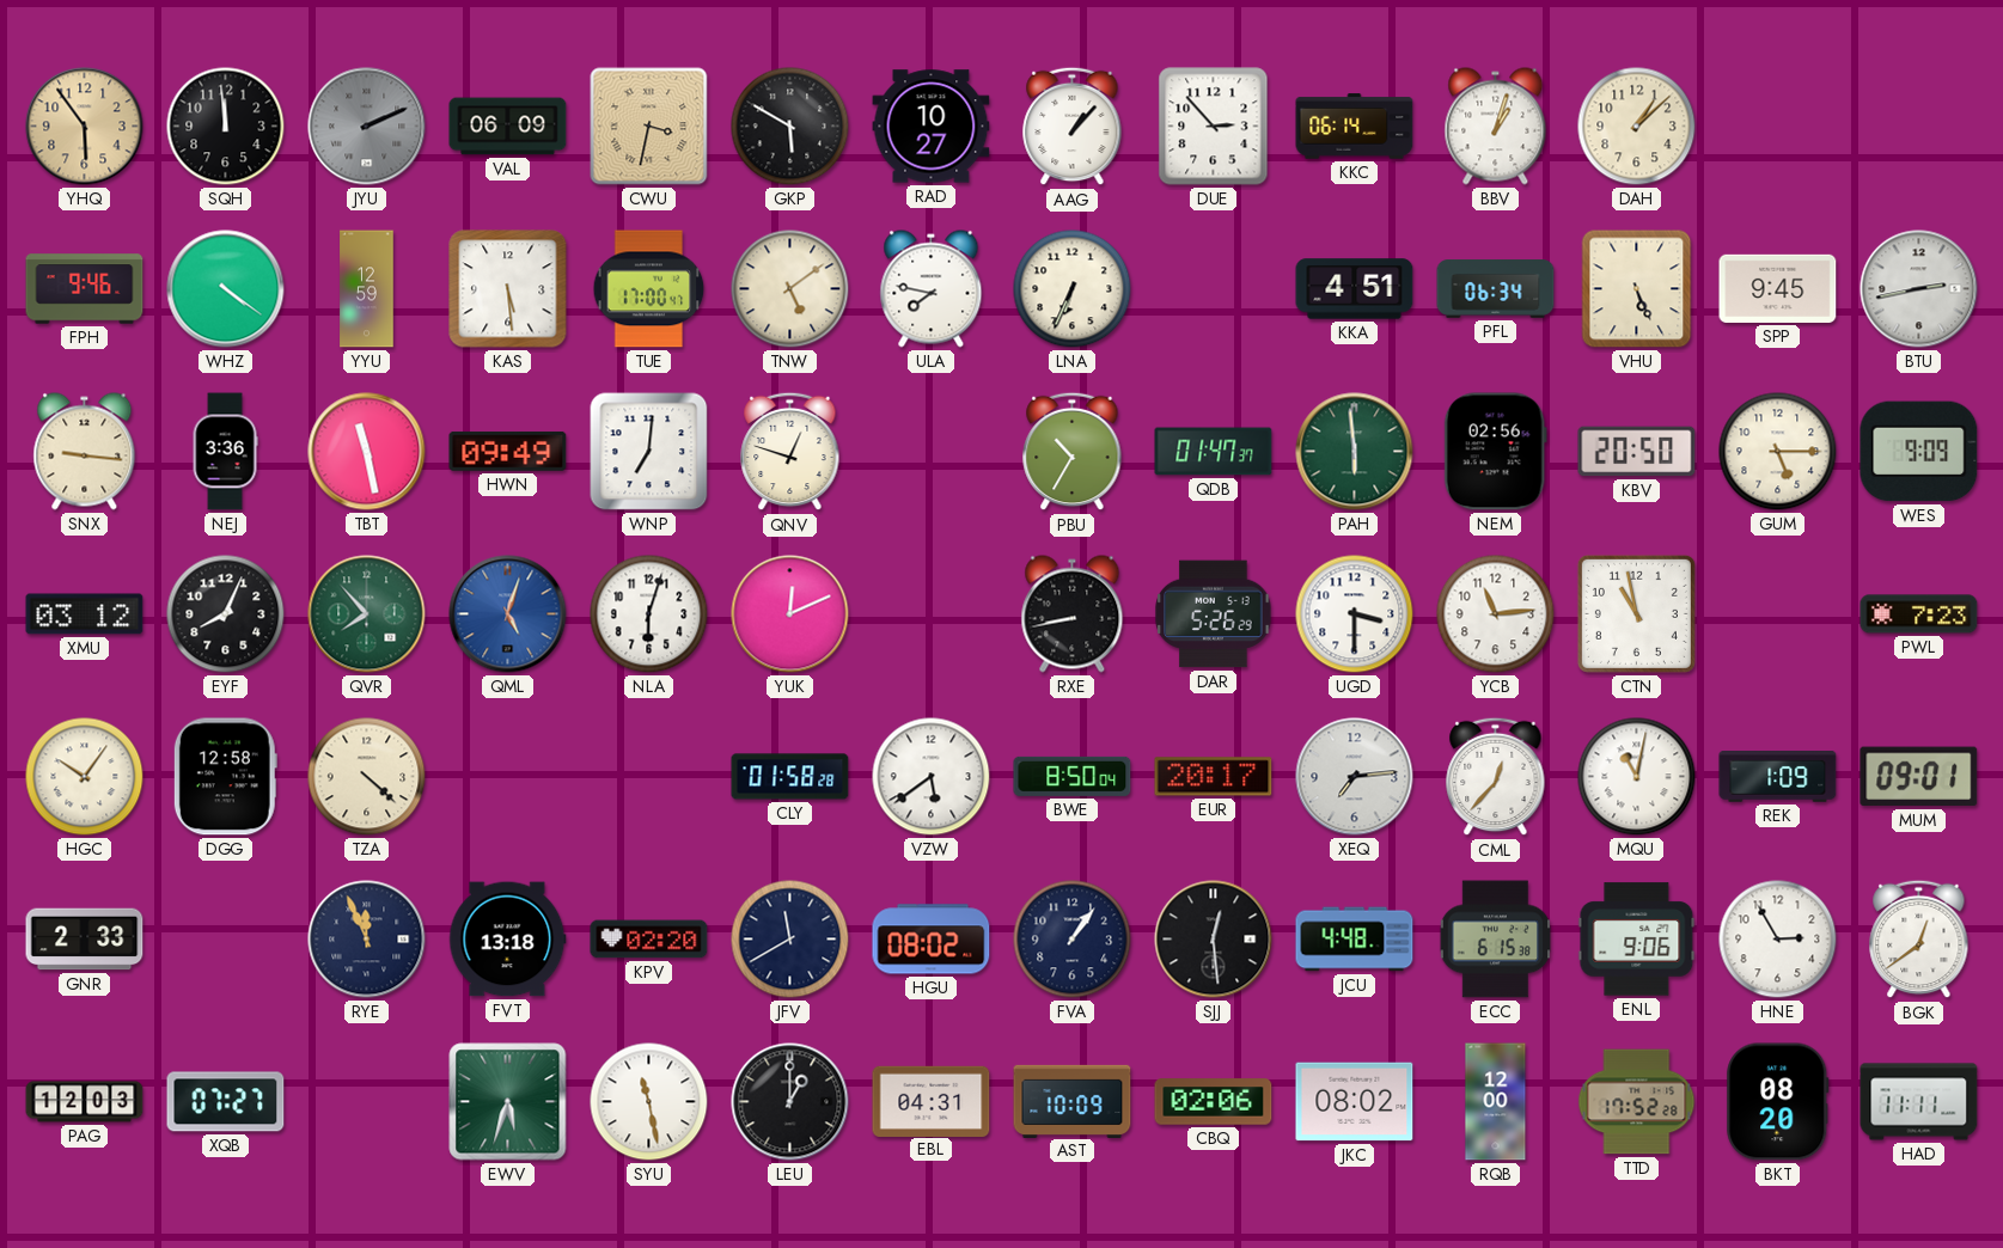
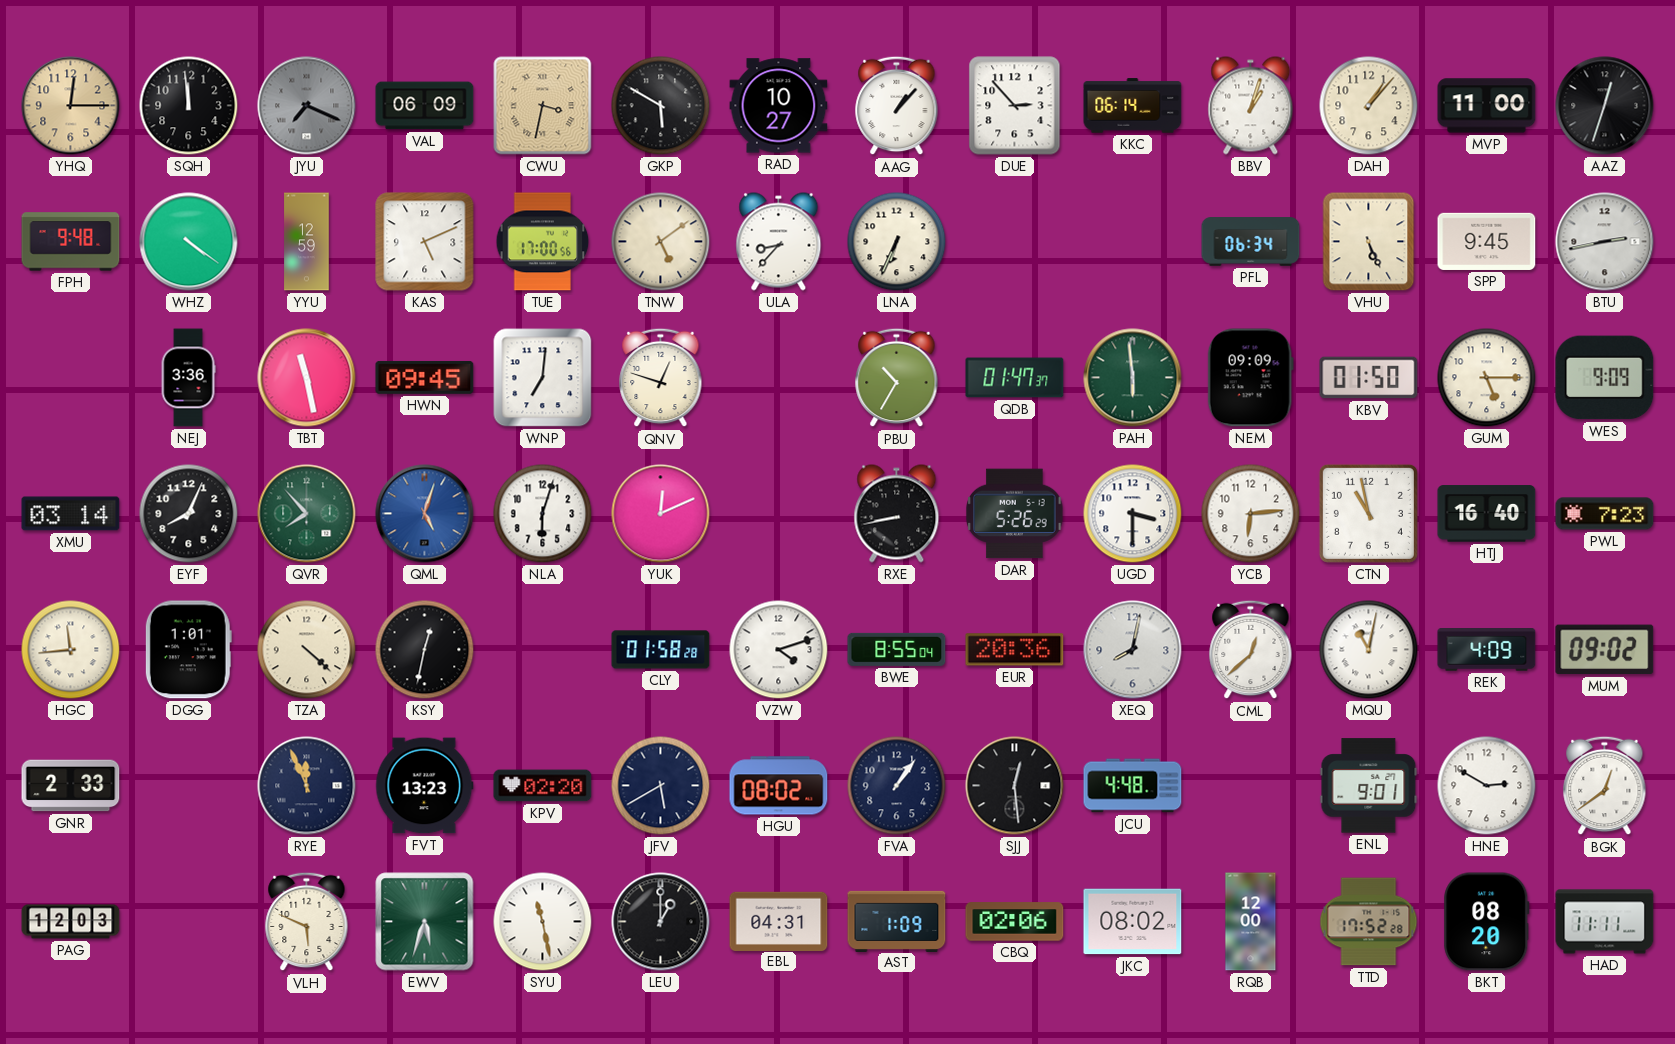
YHQ: 5:54 -> 12:15 (71, 106)
JYU: 2:11 -> 7:19 (307, 106)
DAH: 1:08 -> 1:07 (1369, 106)
MVP: none -> 11:00 (1487, 106)
AAZ: none -> 12:33 (1605, 106)
FPH: 9:46 -> 9:48 (71, 242)
KAS: 5:29 -> 5:11 (425, 242)
TUE: 17:00:47 -> 17:00:56 (543, 242)
ULA: 7:47 -> 8:37 (779, 242)
KKA: 4:51 -> none (1355, 289)
SNX: 9:16 -> none (85, 452)
HWN: 09:49 -> 09:45 (425, 377)
NEM: 02:56 -> 09:09 (1250, 378)
KBV: 20:50 -> 01:50 (1369, 378)
XMU: 03:12 -> 03:14 (71, 514)
YCB: 11:14 -> 6:14 (1251, 514)
HTJ: none -> 16:40 (1487, 514)
HGC: 10:06 -> 11:44 (71, 650)
DGG: 12:58 -> 1:01 (188, 650)
KSY: none -> 12:32 (425, 650)
VZW: 5:39 -> 4:12 (779, 650)
BWE: 8:50 -> 8:55 (897, 649)
EUR: 20:17 -> 20:36 (1015, 650)
XEQ: 7:14 -> 8:02 (1133, 650)
CML: 12:37 -> 12:38 (1251, 650)
REK: 1:09 -> 4:09 (1487, 650)
MUM: 09:01 -> 09:02 (1605, 650)
FVT: 13:18 -> 13:23 (425, 786)
JFV: 11:40 -> 5:40 (661, 786)
ECC: 6:15 -> none (1496, 940)
ENL: 9:06 -> 9:01 (1369, 786)
HNE: 2:55 -> 2:50 (1487, 786)
XQB: 07:27 -> none (226, 1102)
VLH: none -> 5:49 (307, 922)
AST: 10:09 -> 1:09 (897, 921)
